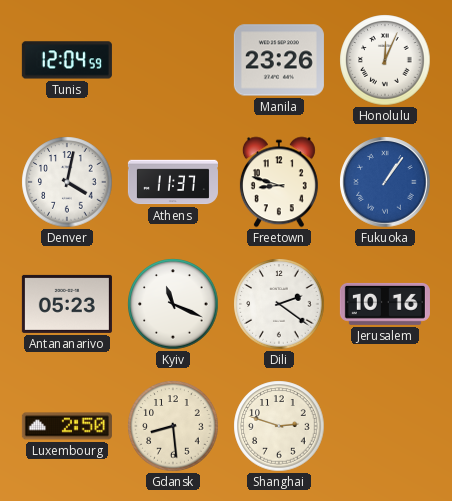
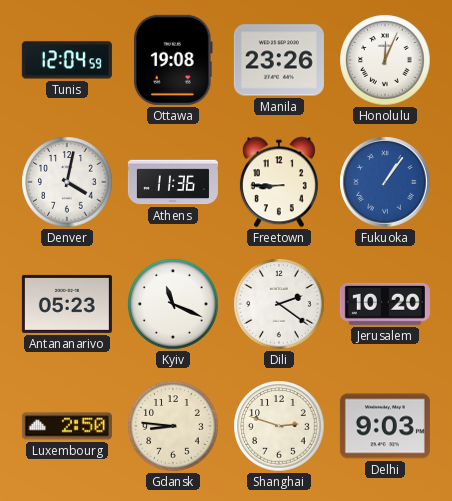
Ottawa: none -> 19:08 (174, 60)
Athens: 11:37 -> 11:36 (173, 182)
Freetown: 8:48 -> 8:45 (279, 182)
Jerusalem: 10:16 -> 10:20 (385, 304)
Gdansk: 8:29 -> 8:46 (173, 426)
Delhi: none -> 9:03 (385, 426)
